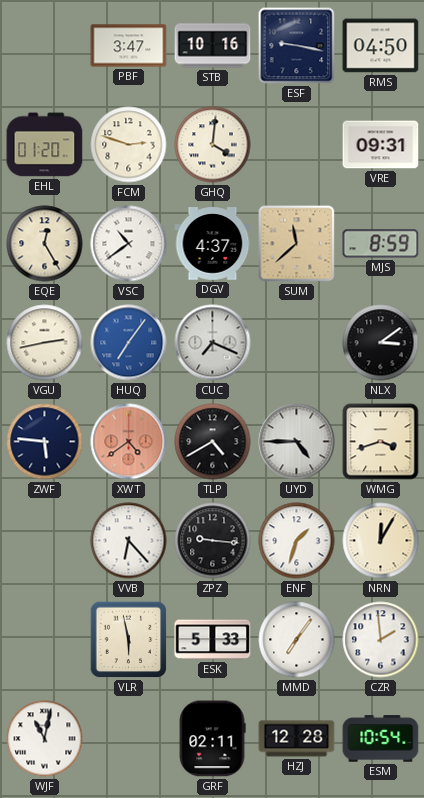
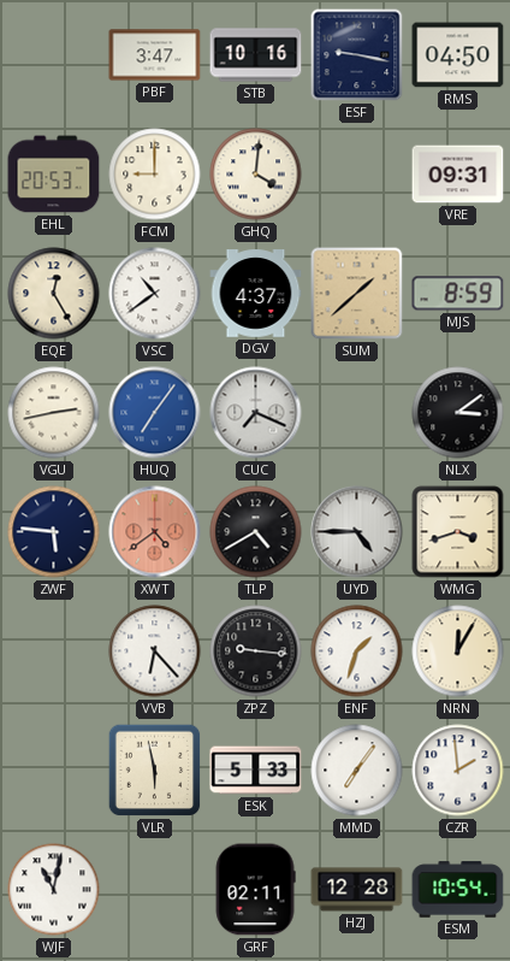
EHL: 01:20 -> 20:53 (54, 175)
FCM: 2:48 -> 9:00 (155, 175)
SUM: 11:38 -> 1:38 (357, 294)
